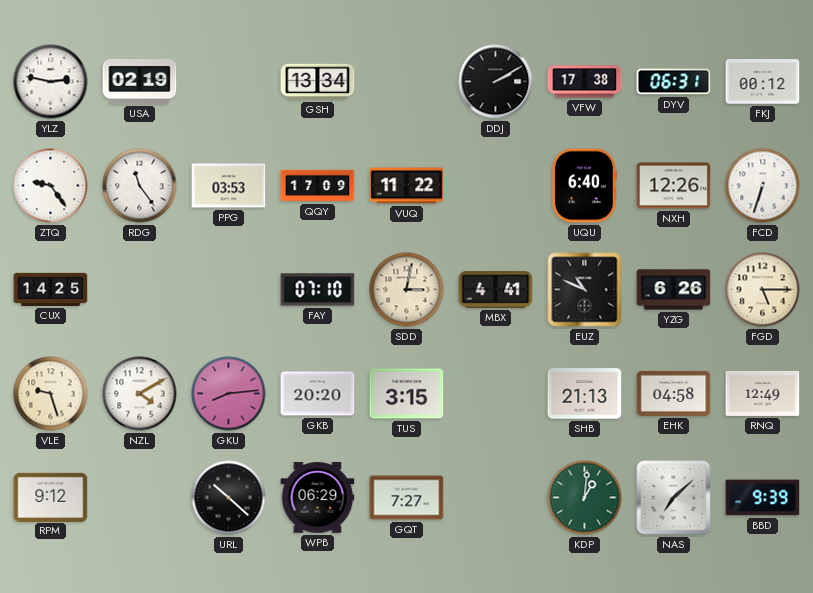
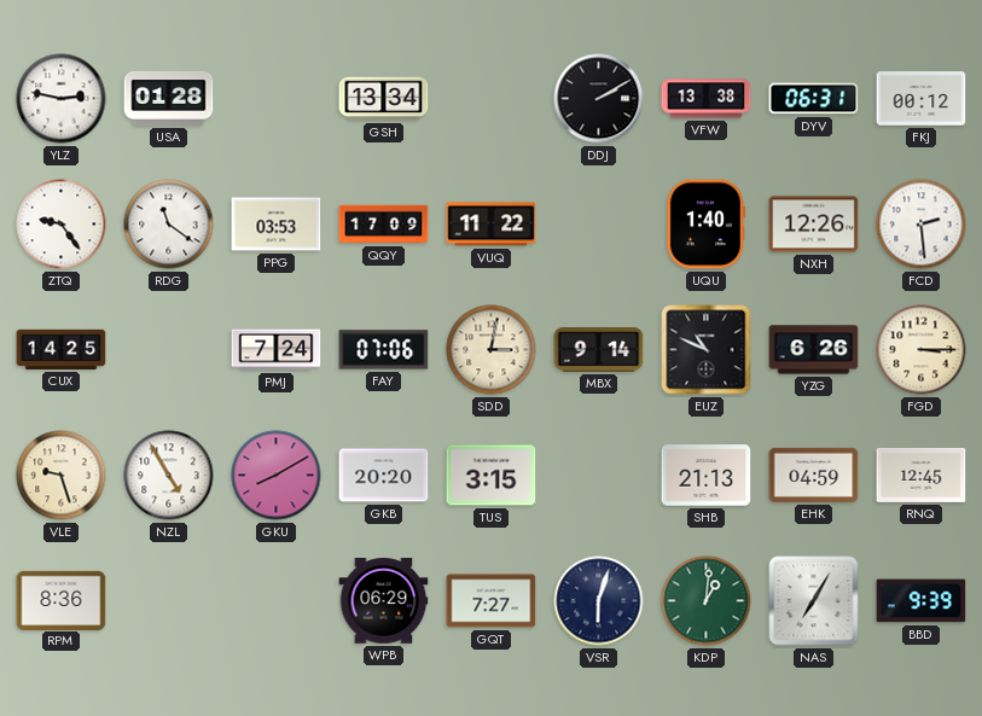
USA: 02:19 -> 01:28 (169, 98)
VFW: 17:38 -> 13:38 (707, 99)
RDG: 11:24 -> 11:21 (169, 225)
UQU: 6:40 -> 1:40 (705, 225)
FCD: 6:33 -> 2:29 (922, 225)
PMJ: none -> 7:24 (277, 350)
FAY: 07:10 -> 07:06 (384, 350)
MBX: 4:41 -> 9:14 (599, 350)
FGD: 5:15 -> 3:15 (922, 350)
NZL: 4:10 -> 4:55 (169, 476)
GKU: 8:14 -> 8:10 (277, 476)
EHK: 04:58 -> 04:59 (814, 475)
RNQ: 12:49 -> 12:45 (922, 475)
RPM: 9:12 -> 8:36 (62, 600)
URL: 10:22 -> none (229, 498)
VSR: none -> 6:03 (599, 601)
NAS: 7:08 -> 7:05 (814, 601)
